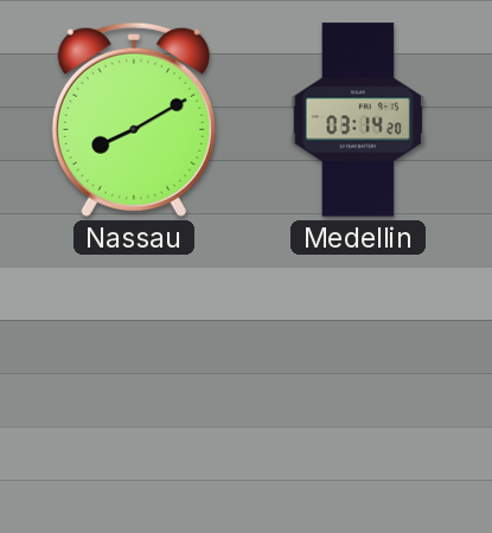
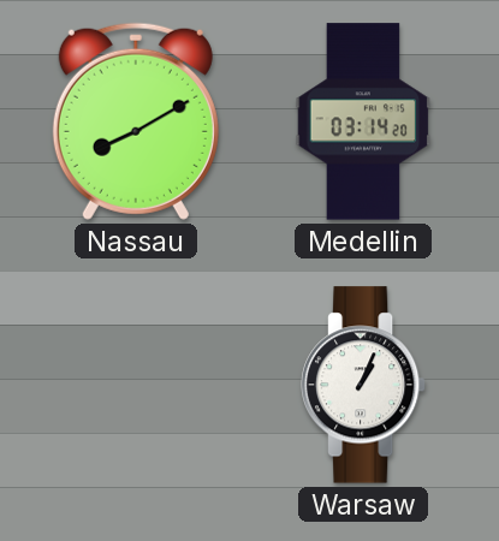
Warsaw: none -> 1:04 (363, 385)
